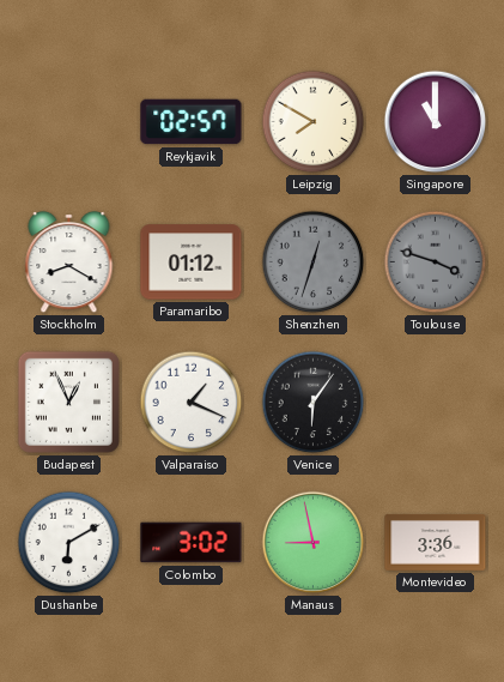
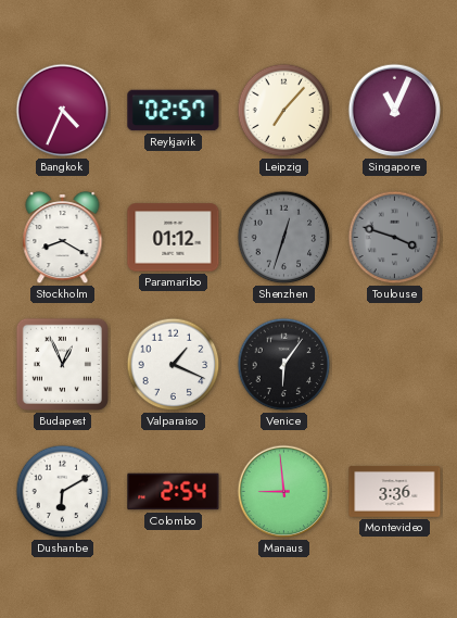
Bangkok: none -> 4:34 (63, 111)
Leipzig: 7:50 -> 7:07 (284, 111)
Singapore: 11:00 -> 11:04 (395, 111)
Colombo: 3:02 -> 2:54 (174, 492)
Manaus: 8:58 -> 8:59 (284, 492)
